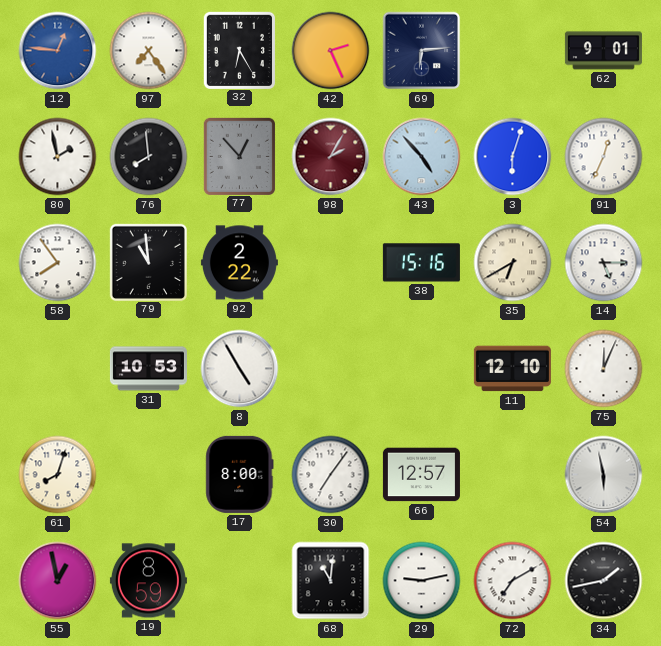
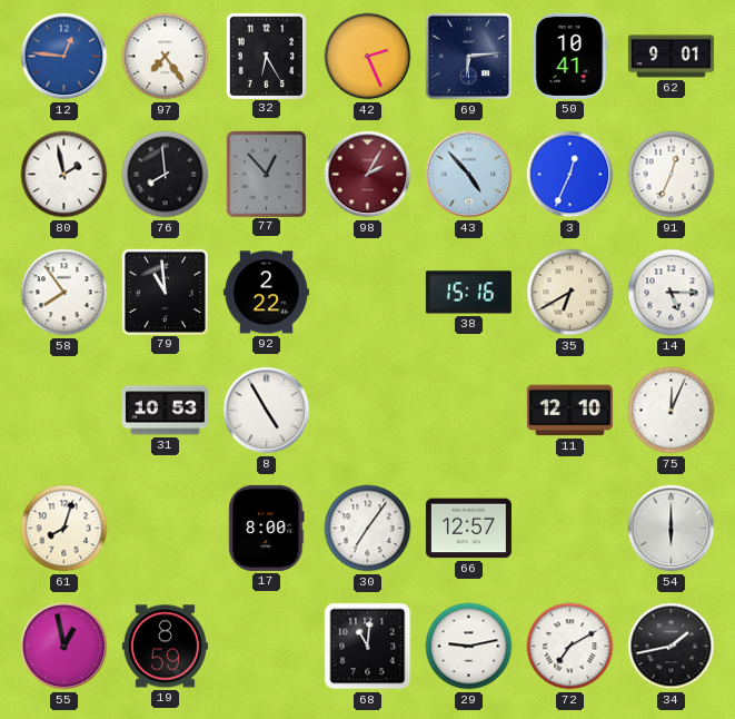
50: none -> 10:41 (570, 56)
3: 6:03 -> 12:34 (570, 175)
54: 5:58 -> 6:00 (672, 529)
